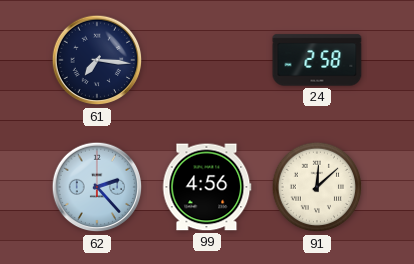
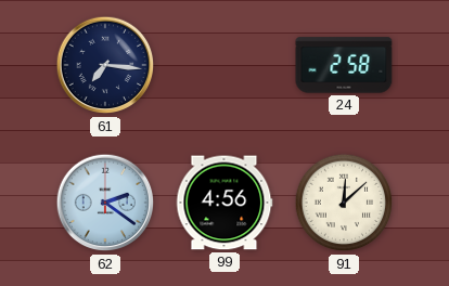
62: 2:23 -> 2:21 (105, 203)
